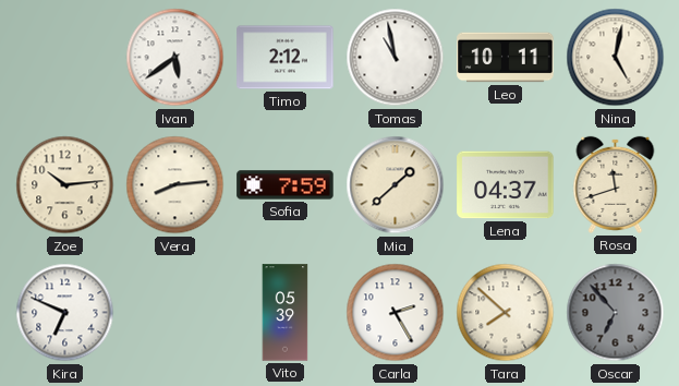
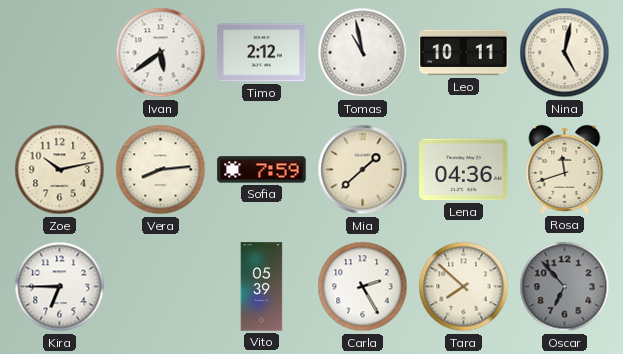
Zoe: 10:14 -> 10:13 (60, 170)
Lena: 04:37 -> 04:36 (464, 170)
Kira: 6:49 -> 6:45 (60, 287)
